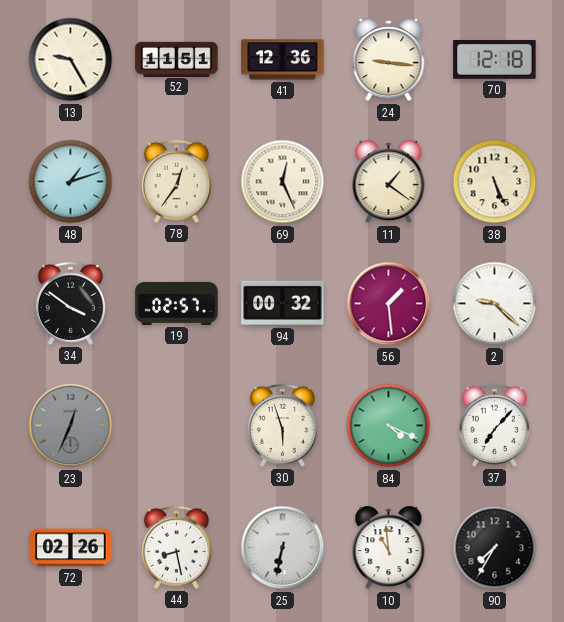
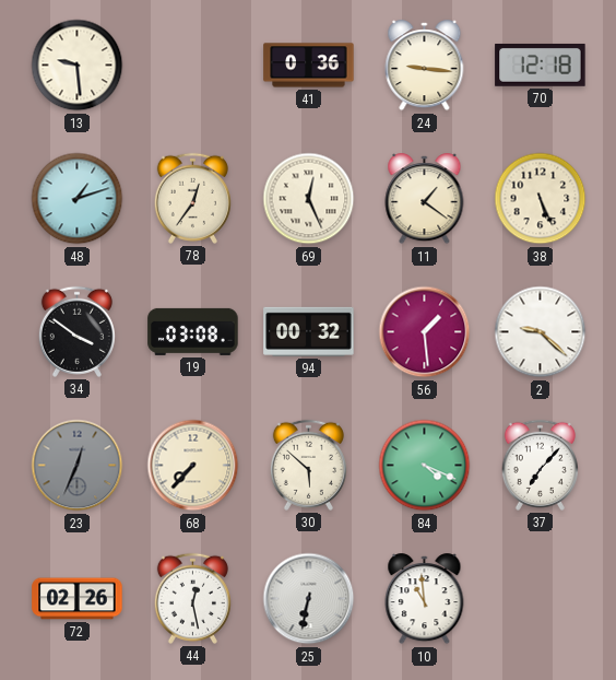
13: 9:25 -> 9:29 (78, 66)
52: 11:51 -> none (177, 59)
41: 12:36 -> 0:36 (309, 66)
19: 02:57 -> 03:08 (193, 331)
68: none -> 7:37 (193, 466)
30: 5:57 -> 5:52 (308, 465)
44: 8:28 -> 12:28 (192, 598)
90: 7:35 -> none (495, 548)
